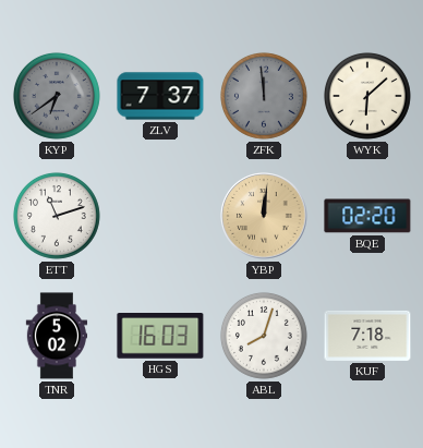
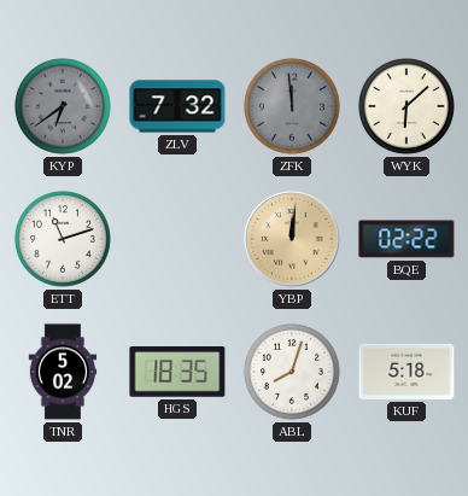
ZLV: 7:37 -> 7:32 (177, 106)
BQE: 02:20 -> 02:22 (406, 239)
HGS: 16:03 -> 18:35 (177, 372)
KUF: 7:18 -> 5:18 (406, 372)
